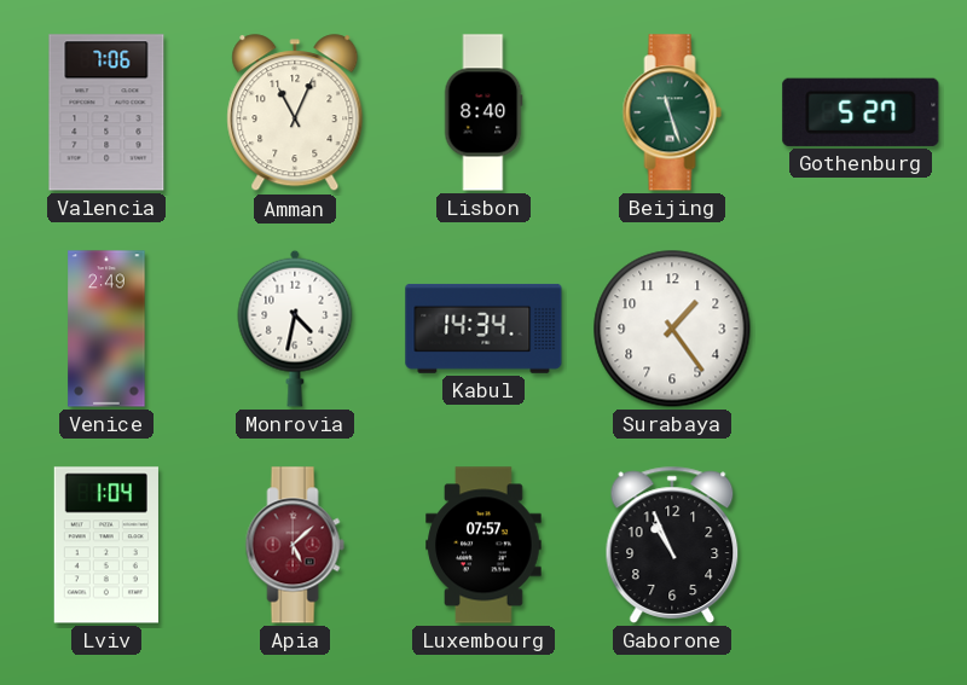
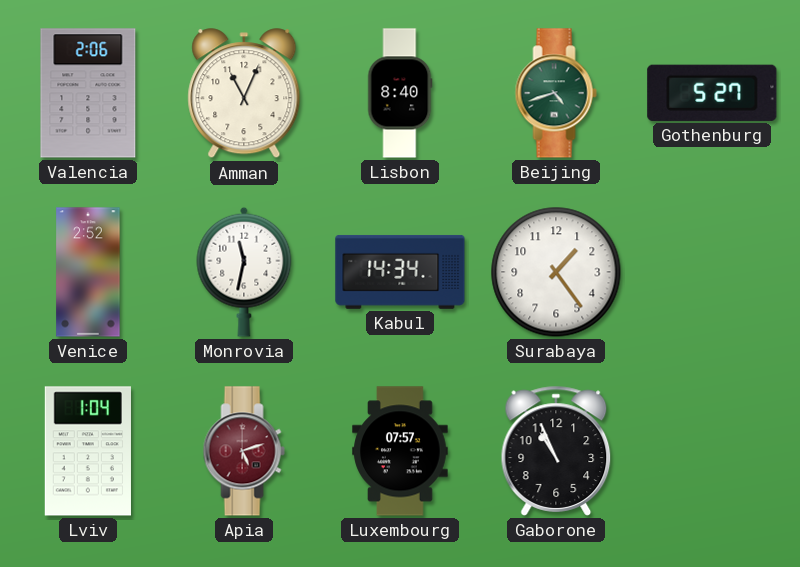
Valencia: 7:06 -> 2:06 (88, 93)
Beijing: 11:27 -> 4:42 (556, 93)
Venice: 2:49 -> 2:52 (88, 272)
Monrovia: 4:32 -> 11:32 (244, 272)
Apia: 5:08 -> 5:12 (244, 451)
